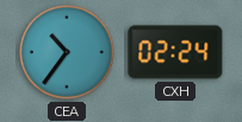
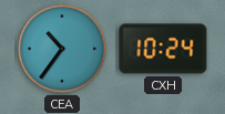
CXH: 02:24 -> 10:24 (163, 49)
